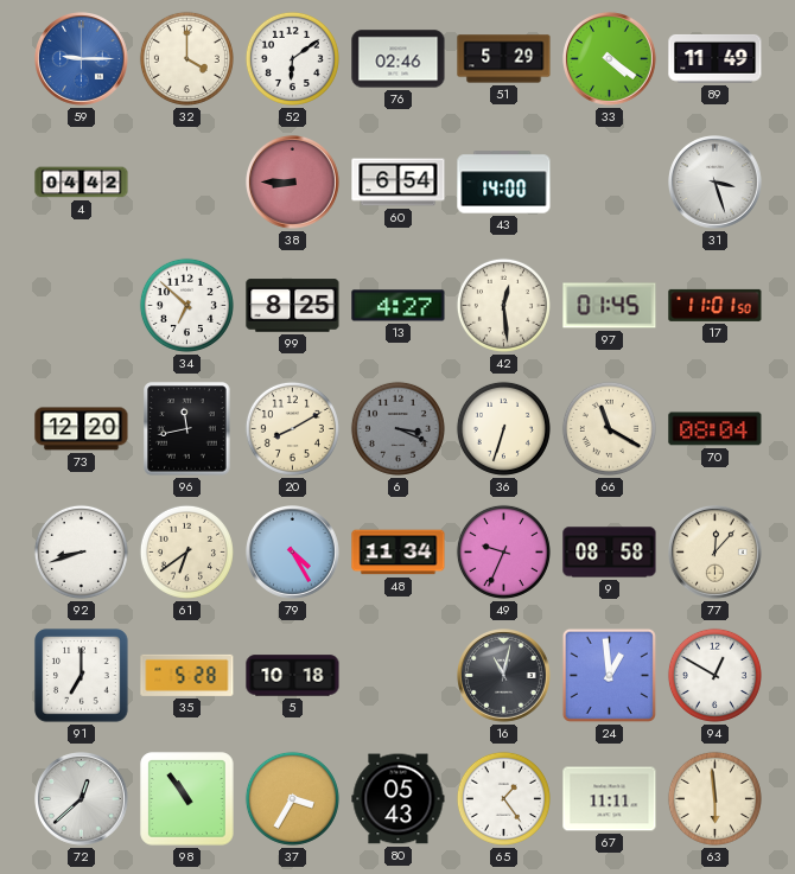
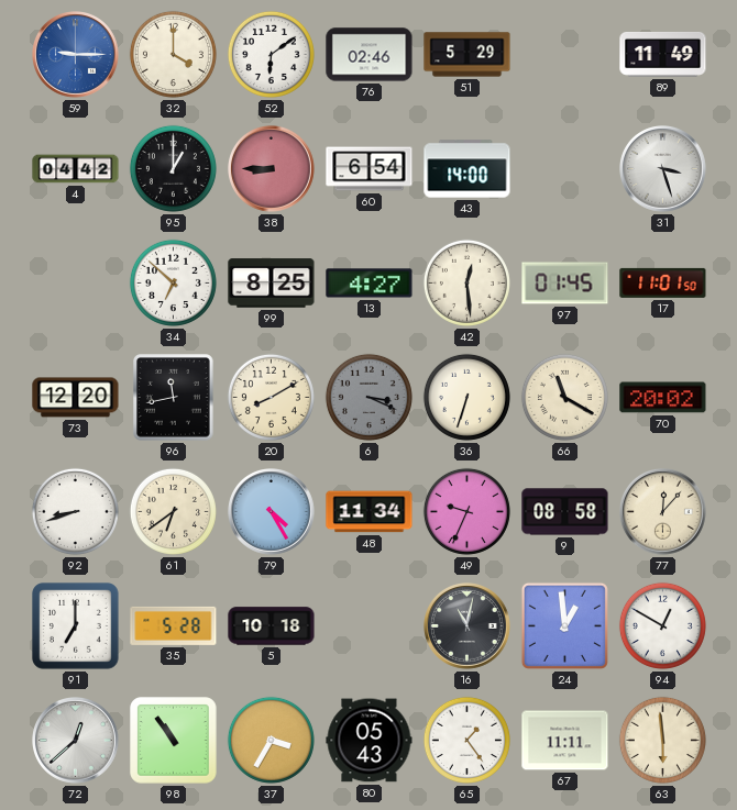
33: 4:21 -> none (610, 59)
95: none -> 1:00 (173, 168)
70: 08:04 -> 20:02 (663, 398)
